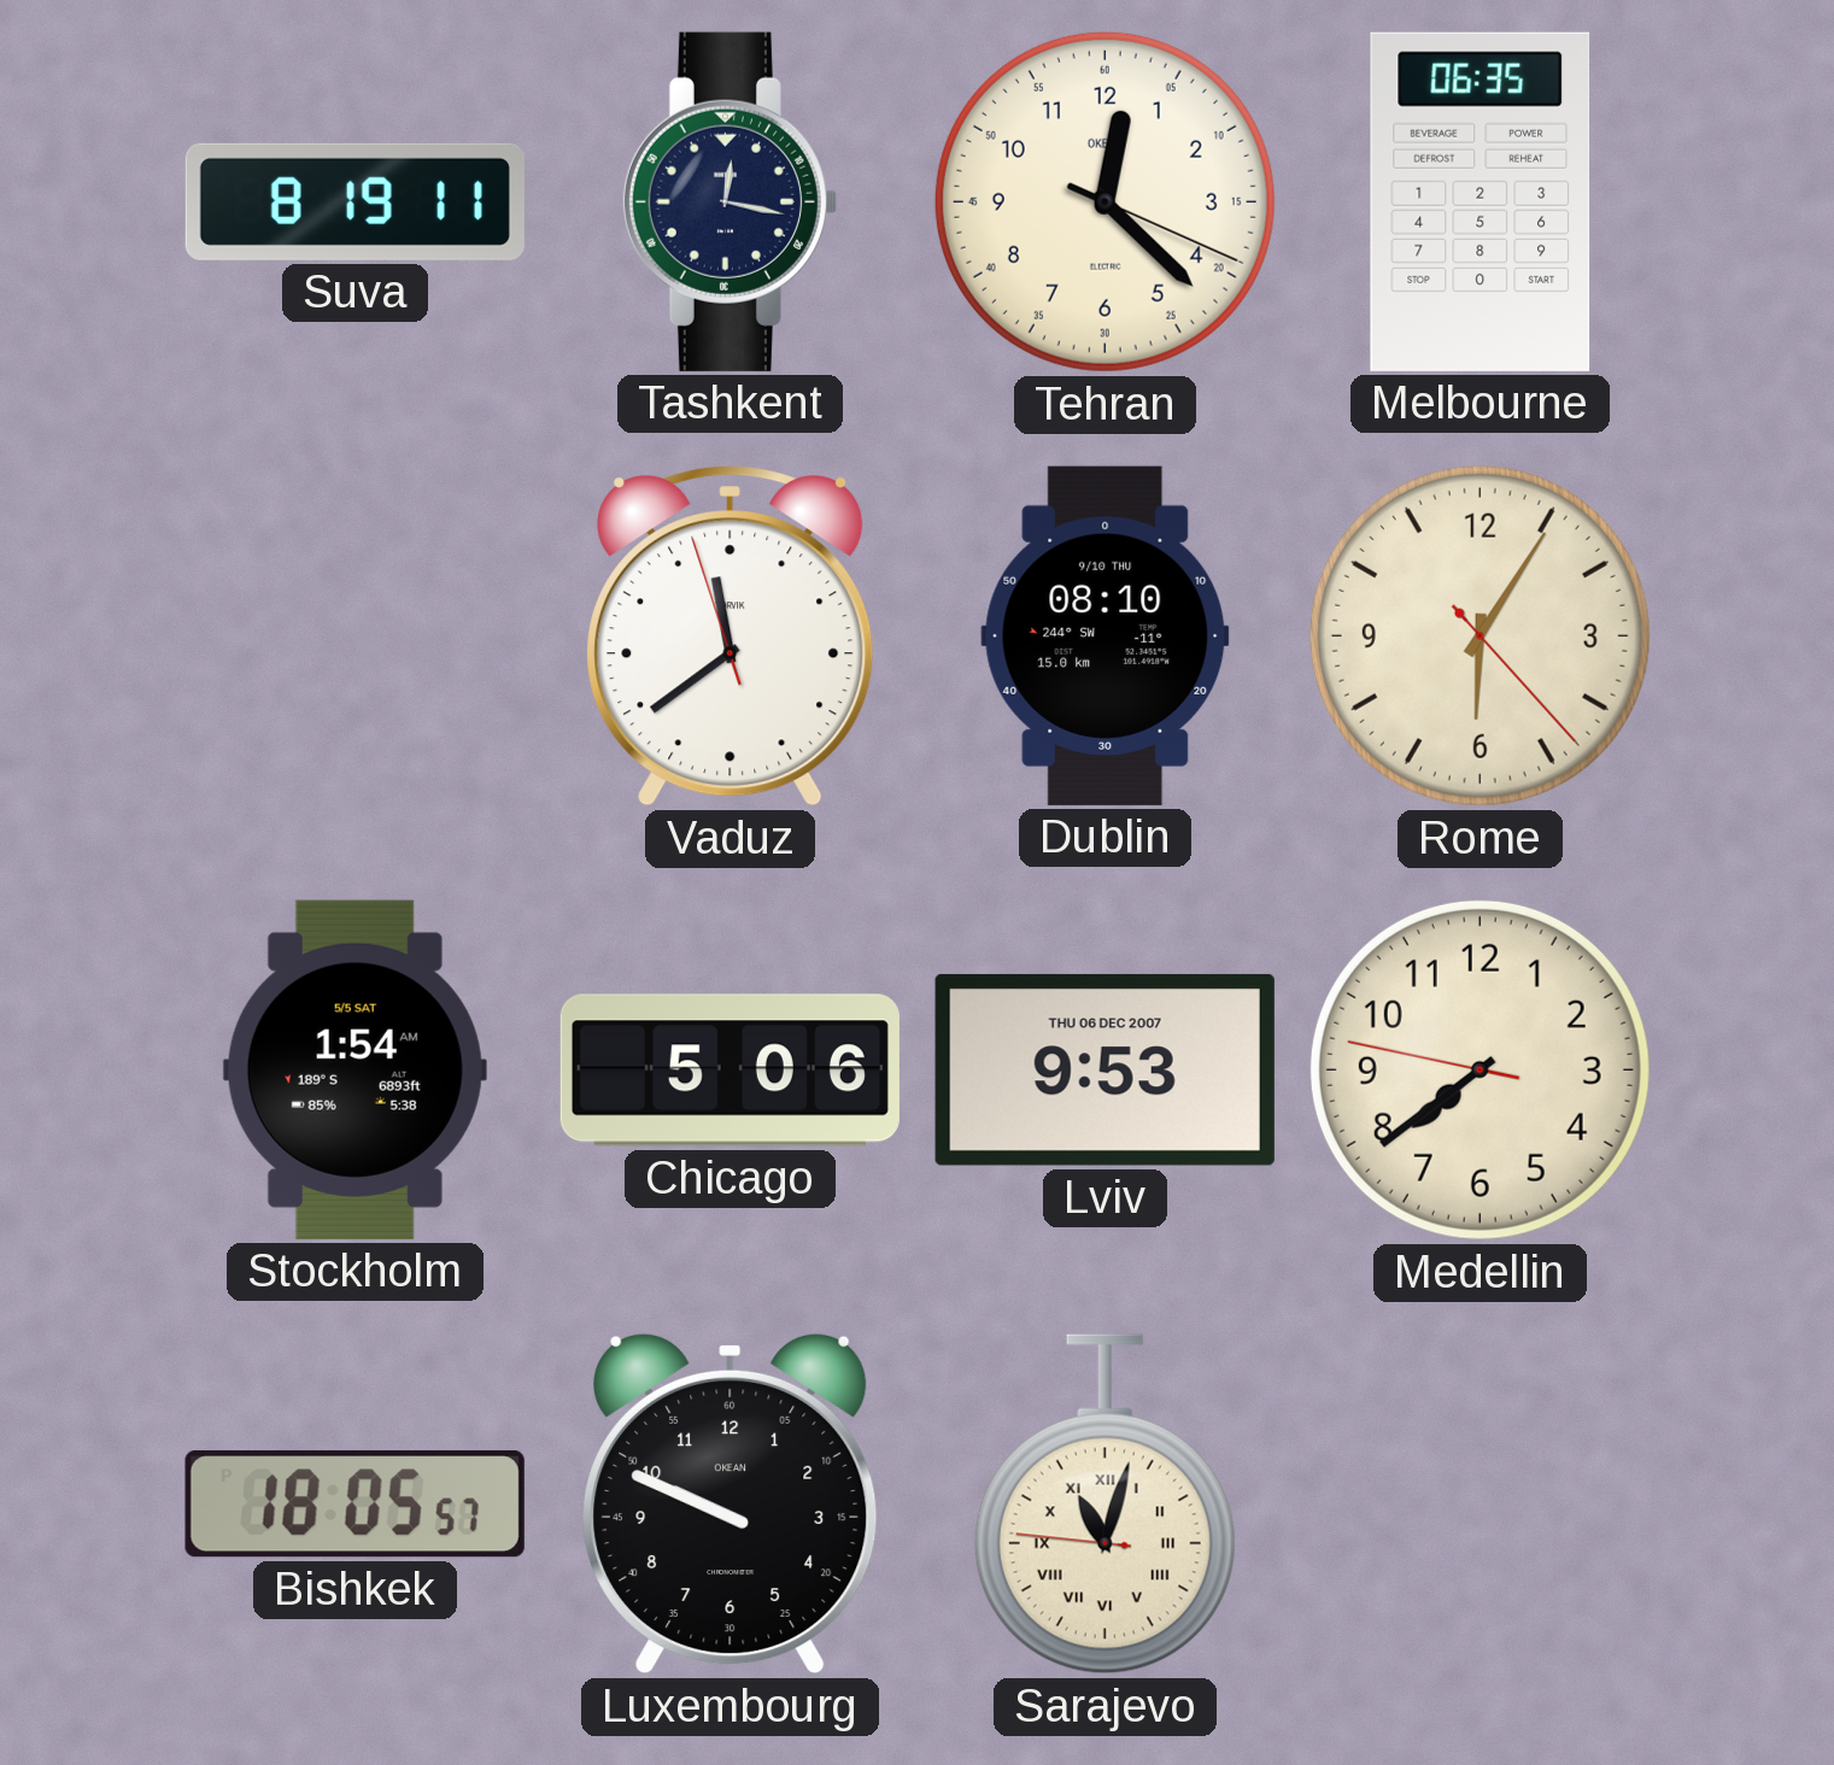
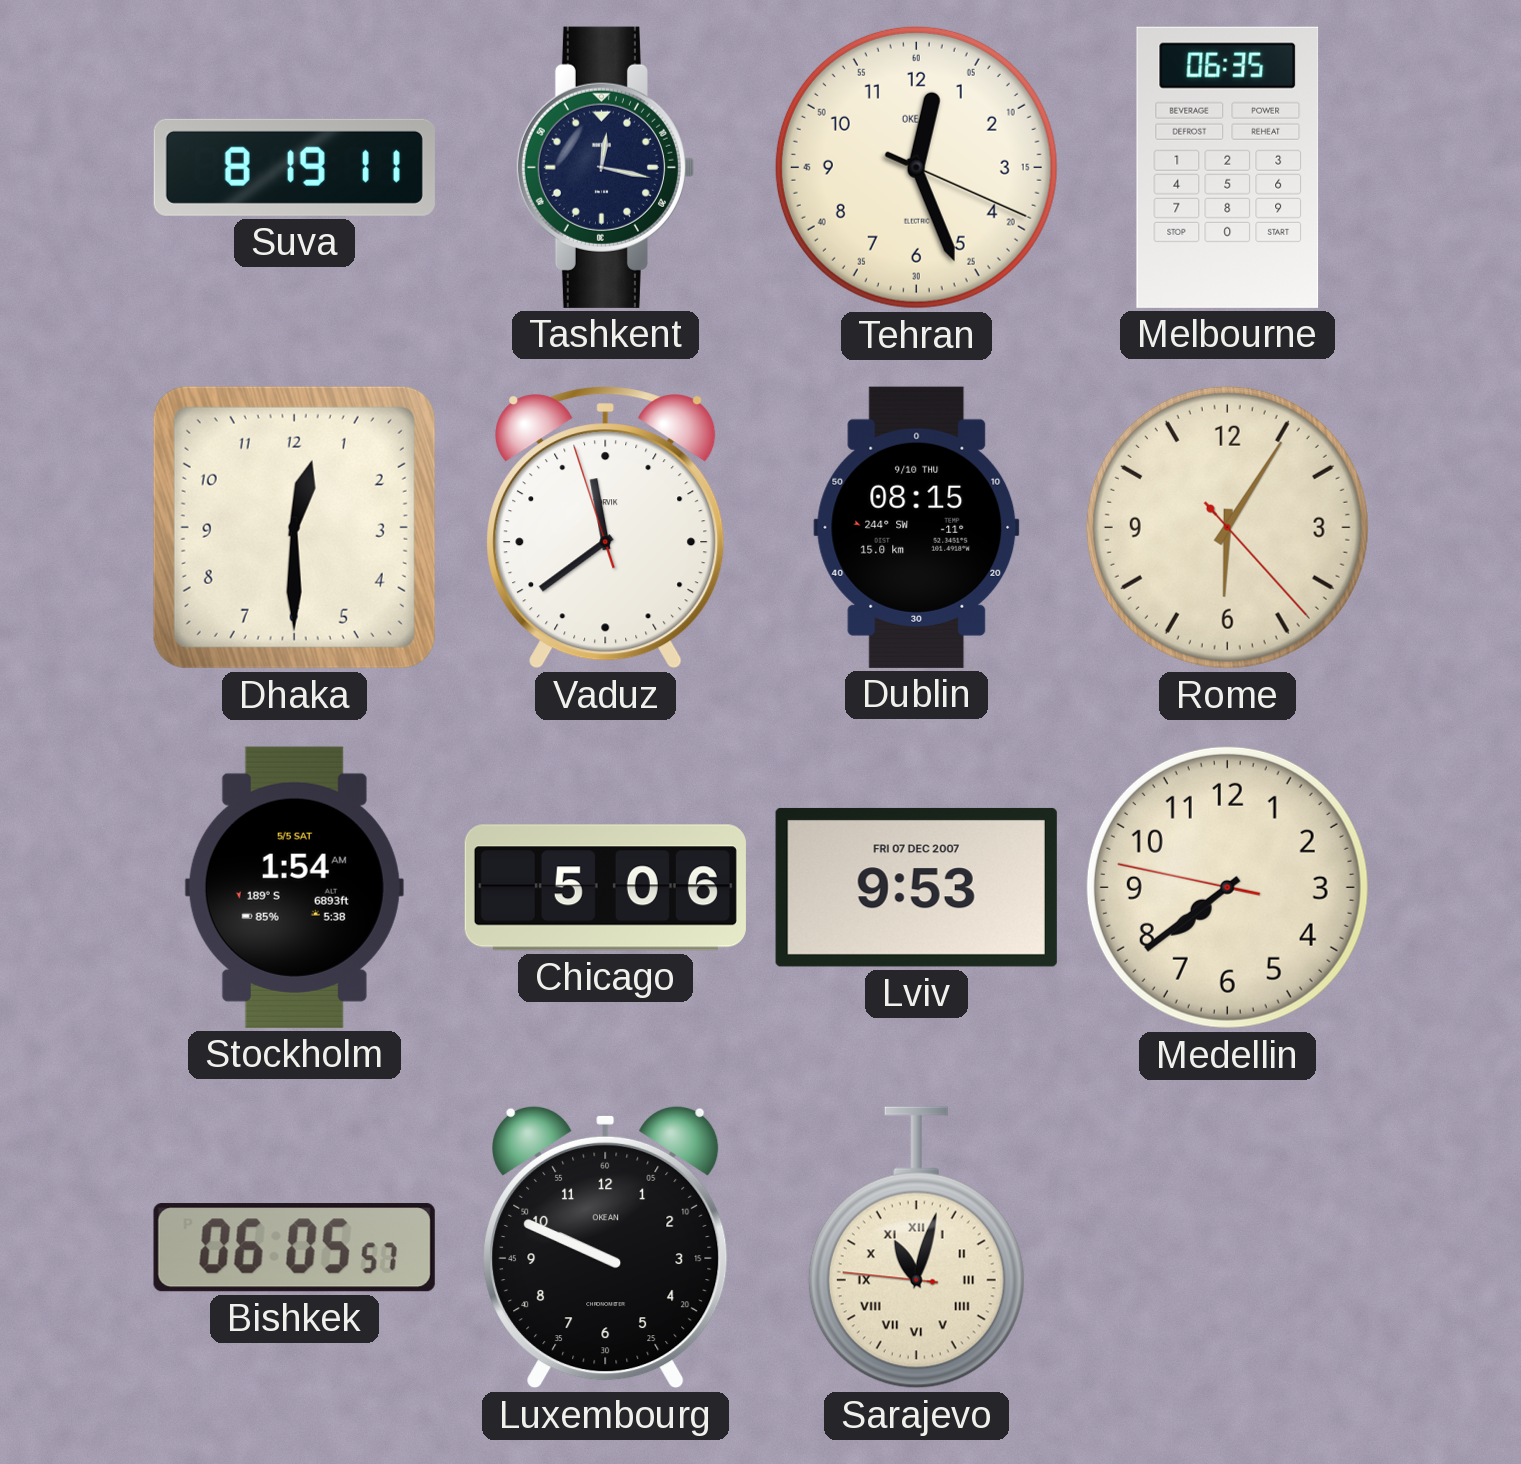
Tehran: 12:22 -> 12:26 (916, 167)
Dhaka: none -> 12:30 (294, 527)
Dublin: 08:10 -> 08:15 (917, 527)
Lviv date: THU 06 DEC 2007 -> FRI 07 DEC 2007 (916, 887)
Bishkek: 18:05 -> 06:05 (294, 1248)
